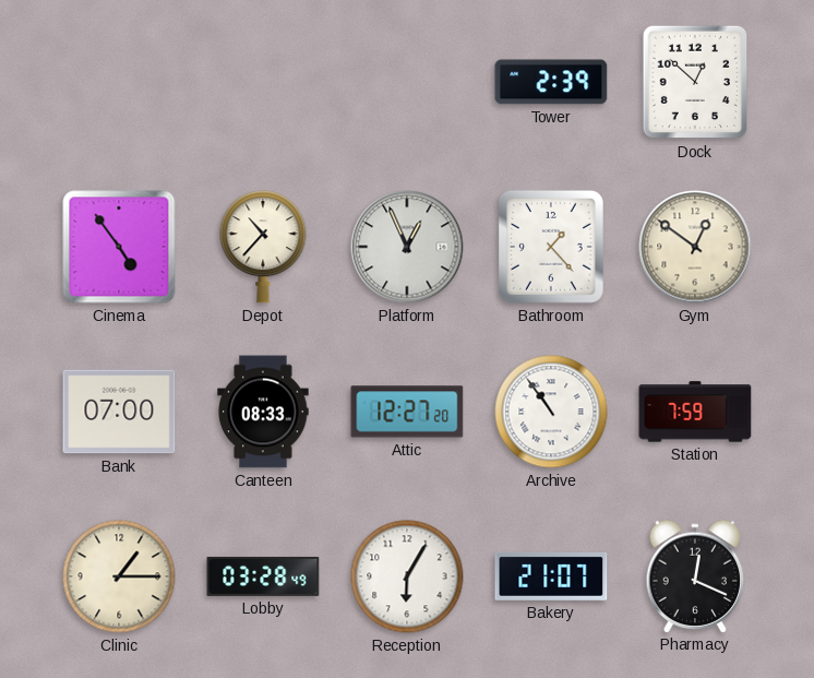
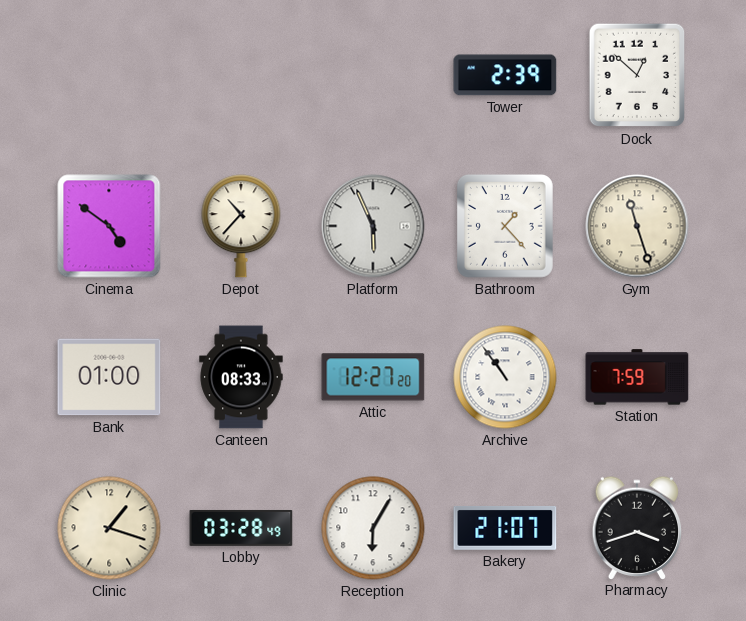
Cinema: 4:54 -> 4:51 (109, 226)
Platform: 12:56 -> 5:56 (373, 226)
Gym: 12:51 -> 11:27 (637, 226)
Bank: 07:00 -> 01:00 (109, 377)
Clinic: 1:15 -> 1:18 (109, 528)
Pharmacy: 12:19 -> 3:42 (637, 527)
